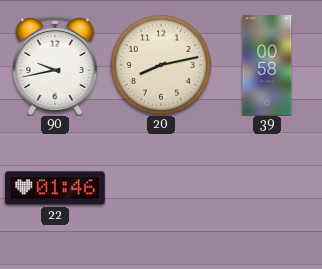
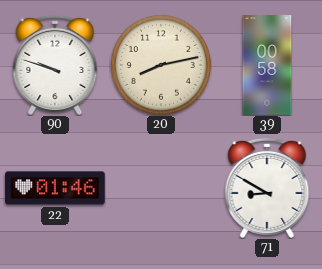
90: 9:43 -> 9:48 (55, 65)
71: none -> 8:50 (267, 188)
